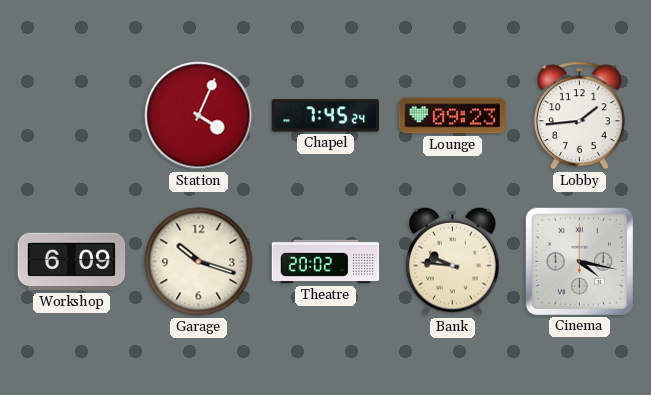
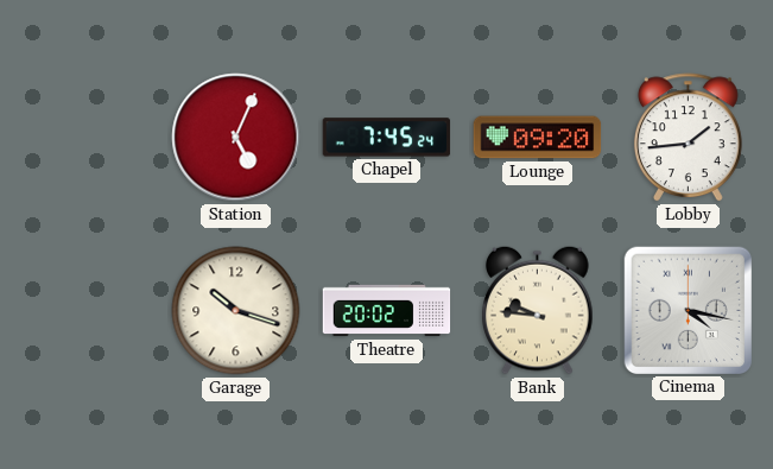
Station: 4:04 -> 5:04 (236, 138)
Lounge: 09:23 -> 09:20 (538, 138)
Workshop: 6:09 -> none (72, 262)
